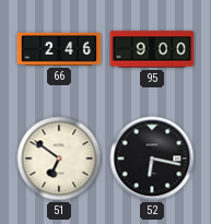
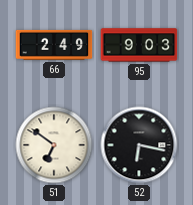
66: 2:46 -> 2:49 (54, 45)
95: 9:00 -> 9:03 (139, 45)
